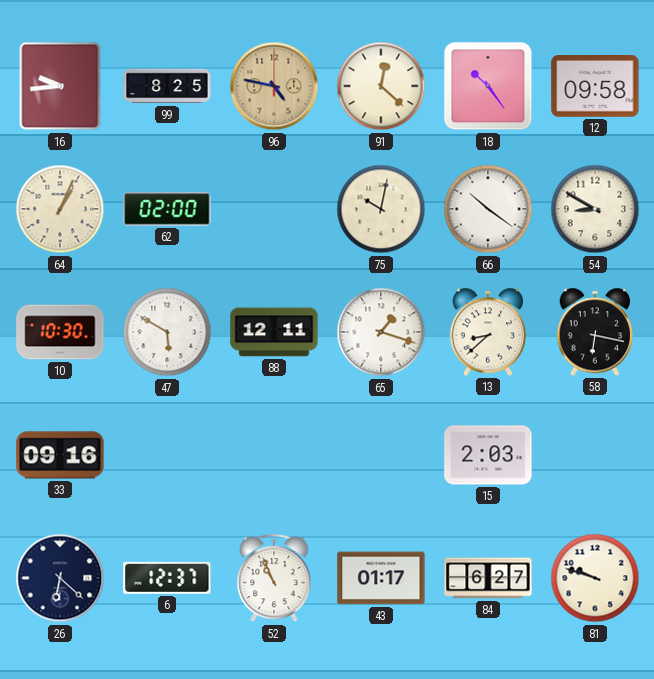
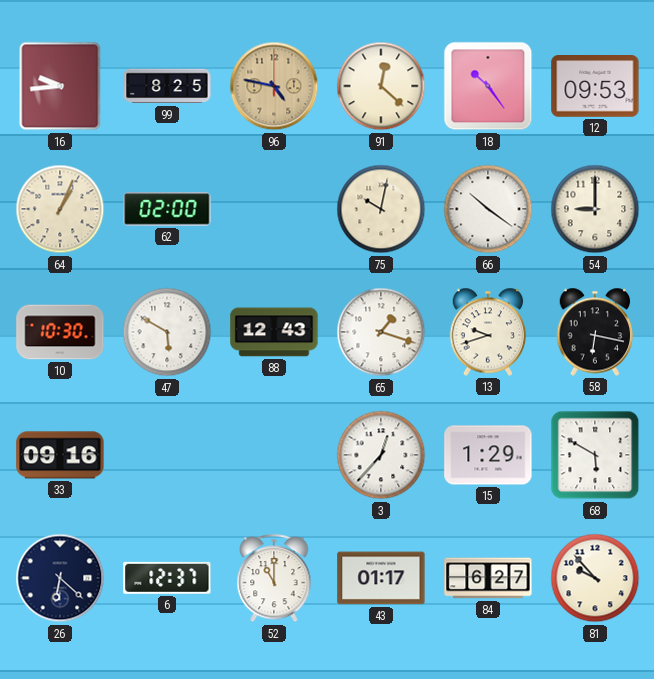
12: 09:58 -> 09:53 (595, 86)
54: 8:50 -> 9:00 (595, 209)
88: 12:11 -> 12:43 (274, 332)
13: 8:38 -> 9:42 (488, 332)
3: none -> 12:37 (381, 455)
15: 2:03 -> 1:29 (488, 455)
68: none -> 5:50 (595, 455)
52: 10:56 -> 11:00 (274, 579)
81: 9:48 -> 9:53 (595, 578)
